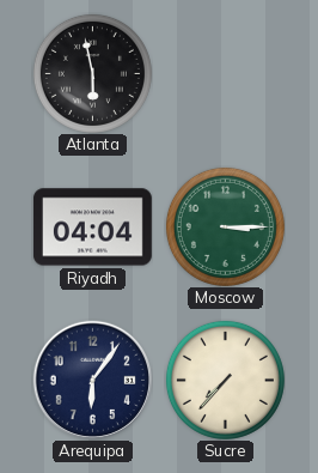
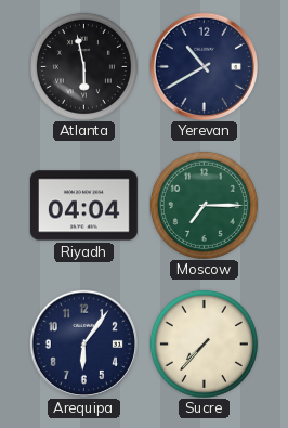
Yerevan: none -> 10:40 (204, 66)
Moscow: 3:15 -> 7:15 (204, 205)
